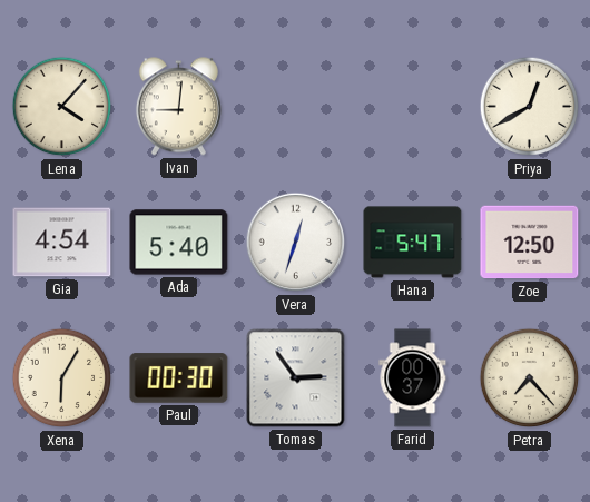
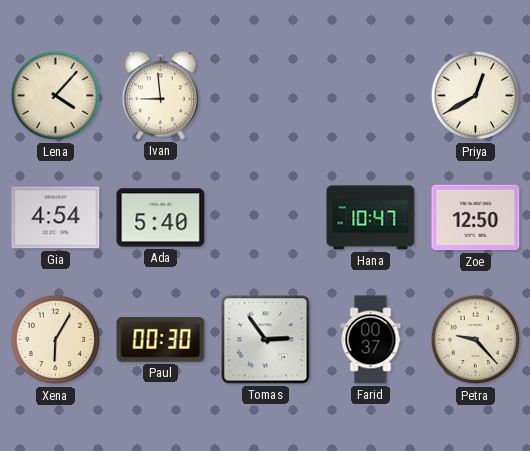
Ivan: 9:01 -> 8:59 (160, 96)
Vera: 12:33 -> none (296, 243)
Hana: 5:47 -> 10:47 (371, 218)
Petra: 7:23 -> 9:23 (476, 340)
